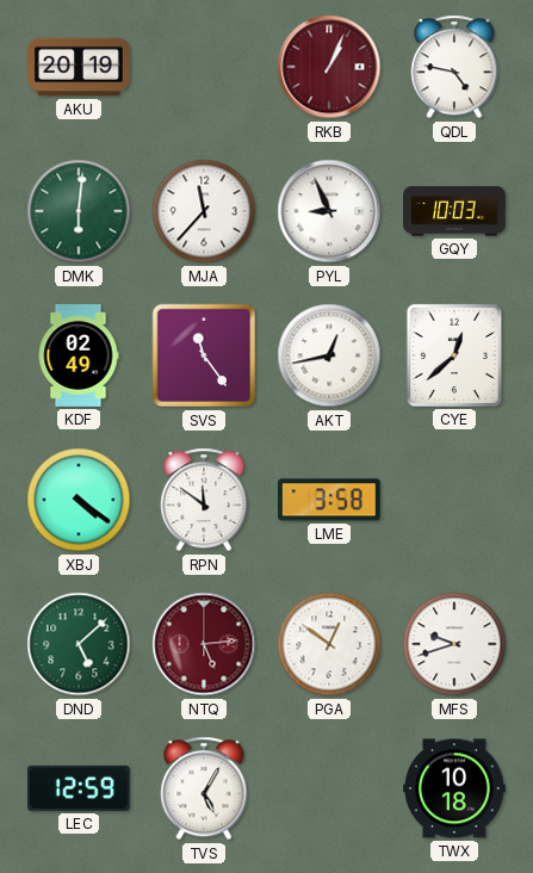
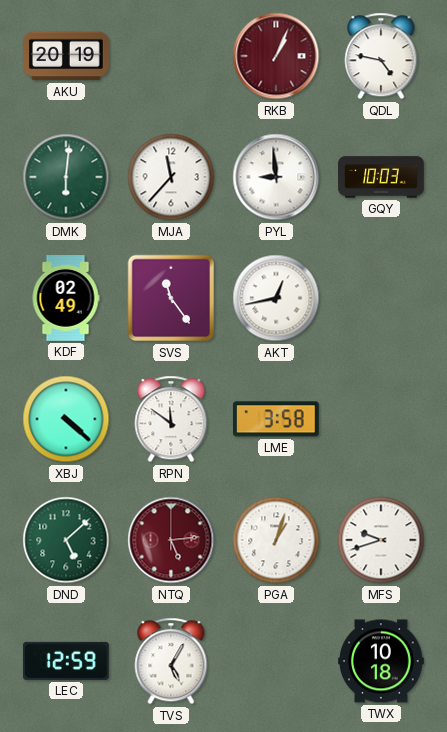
PYL: 8:56 -> 8:59 (276, 177)
CYE: 12:38 -> none (454, 355)
XBJ: 4:21 -> 4:22 (66, 419)
PGA: 12:51 -> 1:03 (276, 540)
